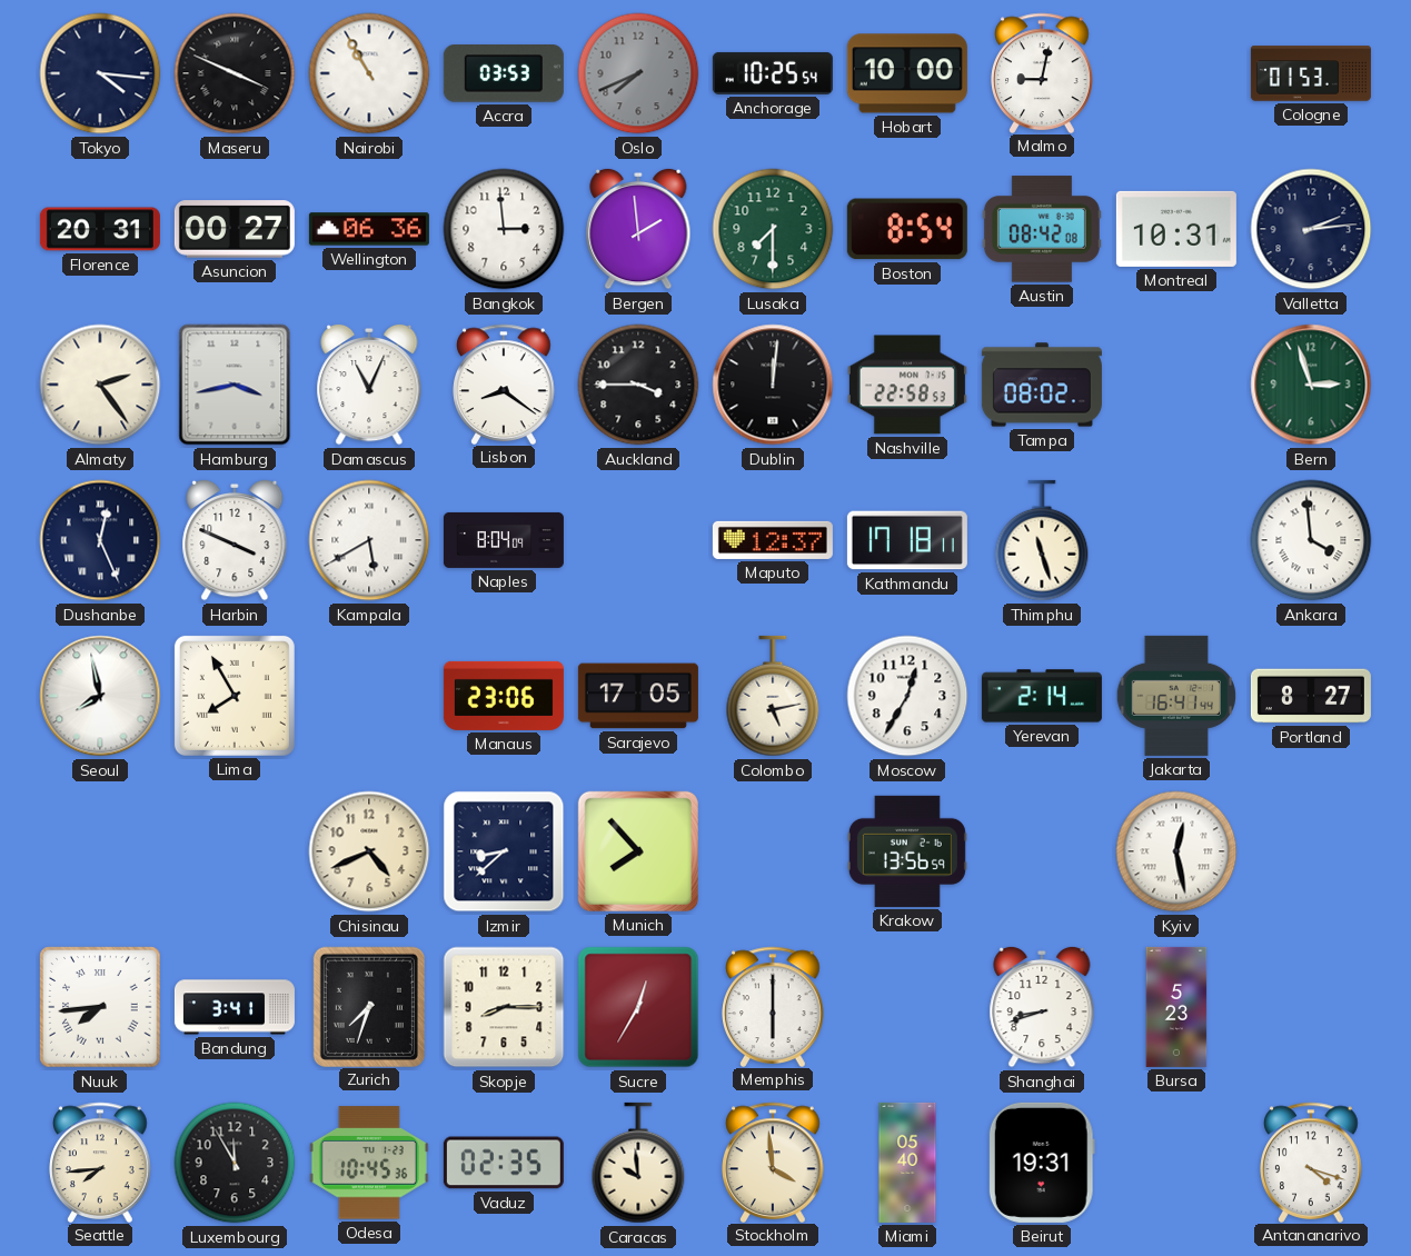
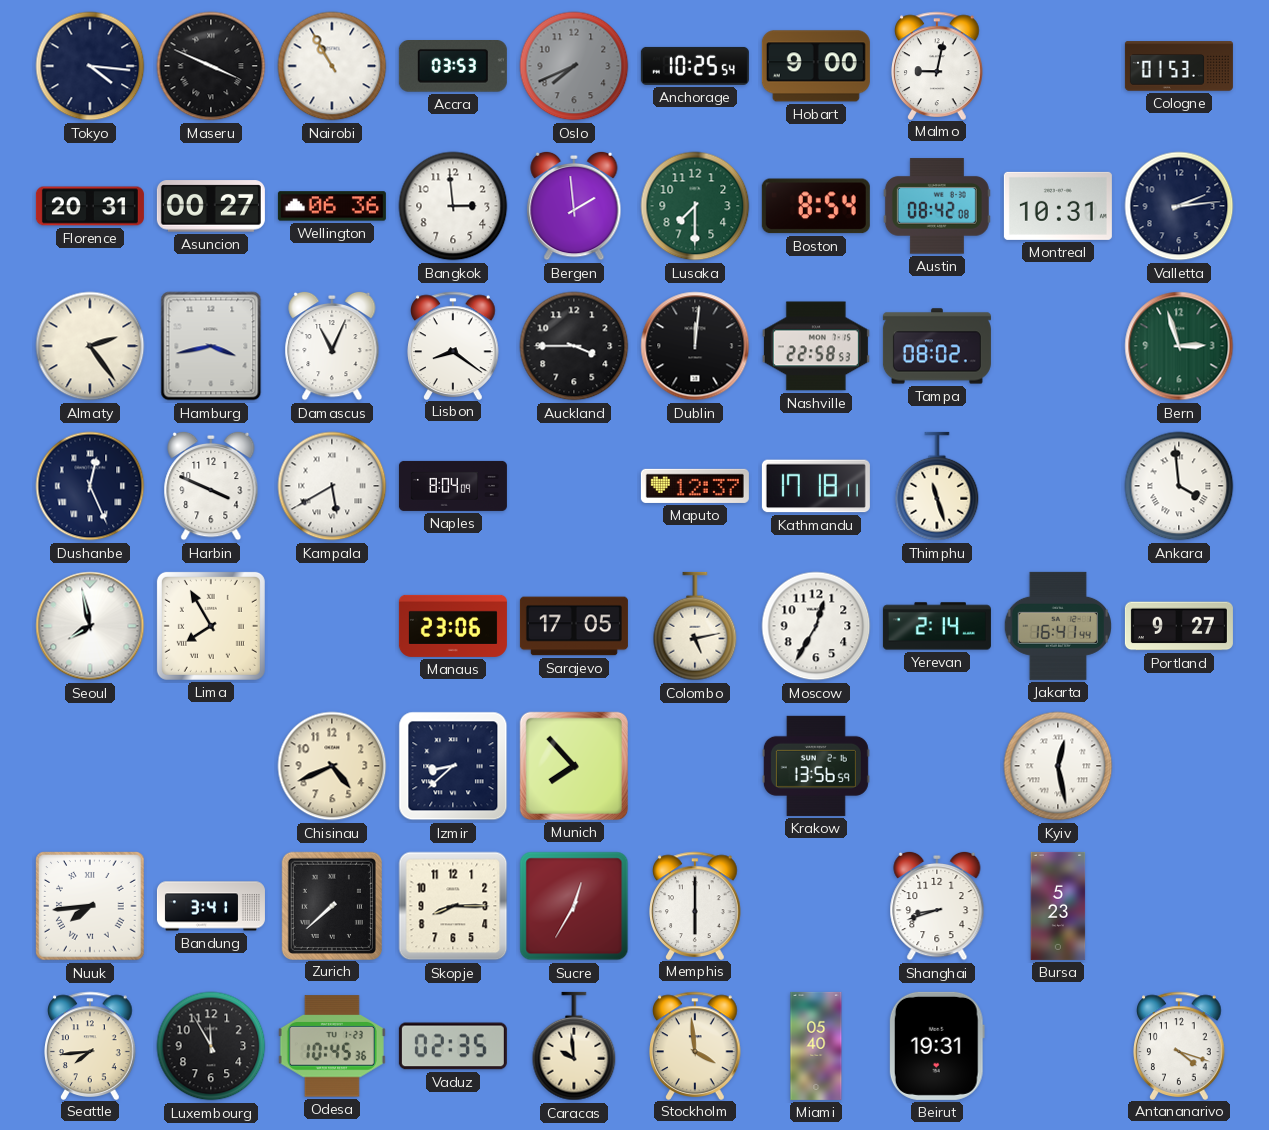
Hobart: 10:00 -> 9:00 (816, 66)
Portland: 8:27 -> 9:27 (1179, 626)
Zurich: 7:33 -> 7:38 (332, 905)
